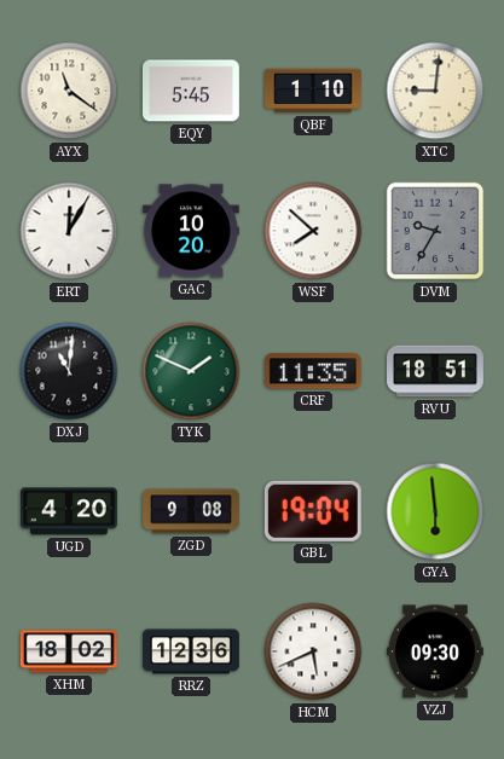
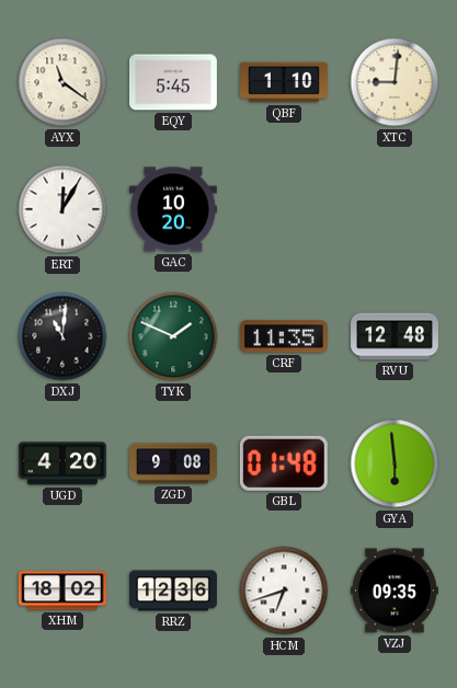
WSF: 7:52 -> none (313, 231)
DVM: 9:35 -> none (435, 231)
RVU: 18:51 -> 12:48 (396, 336)
GBL: 19:04 -> 01:48 (284, 463)
HCM: 5:41 -> 6:42 (284, 590)
VZJ: 09:30 -> 09:35 (395, 590)
